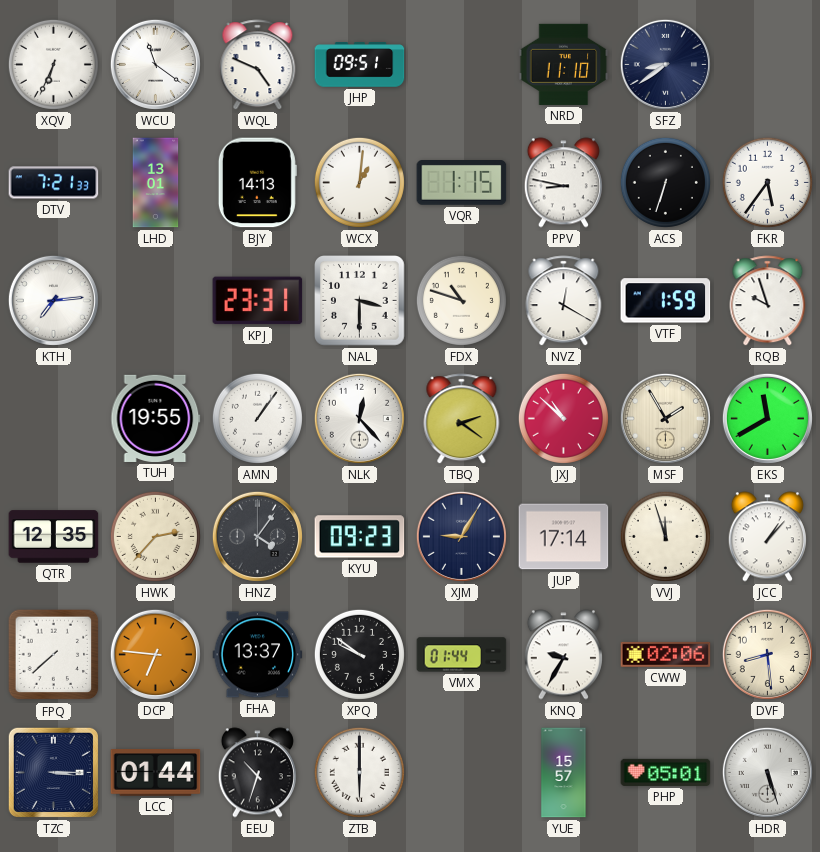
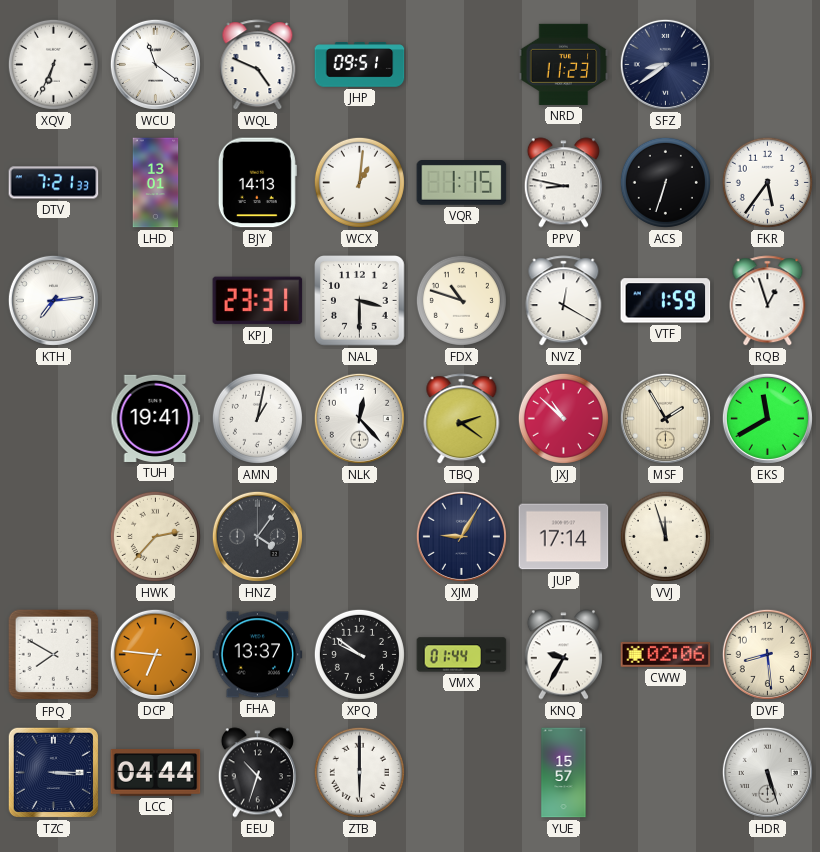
NRD: 11:10 -> 11:23 (564, 64)
RQB: 9:57 -> 12:57 (768, 301)
TUH: 19:55 -> 19:41 (156, 418)
AMN: 1:06 -> 1:02 (257, 418)
QTR: 12:35 -> none (54, 537)
KYU: 09:23 -> none (360, 537)
JCC: 1:07 -> none (767, 537)
FPQ: 7:38 -> 7:50 (54, 655)
LCC: 01:44 -> 04:44 (156, 773)
PHP: 05:01 -> none (666, 772)
